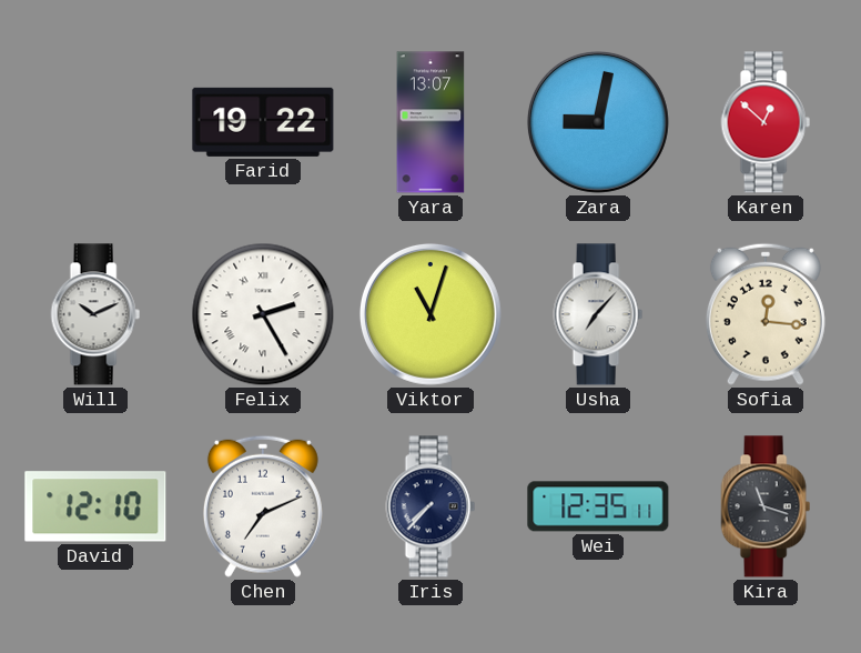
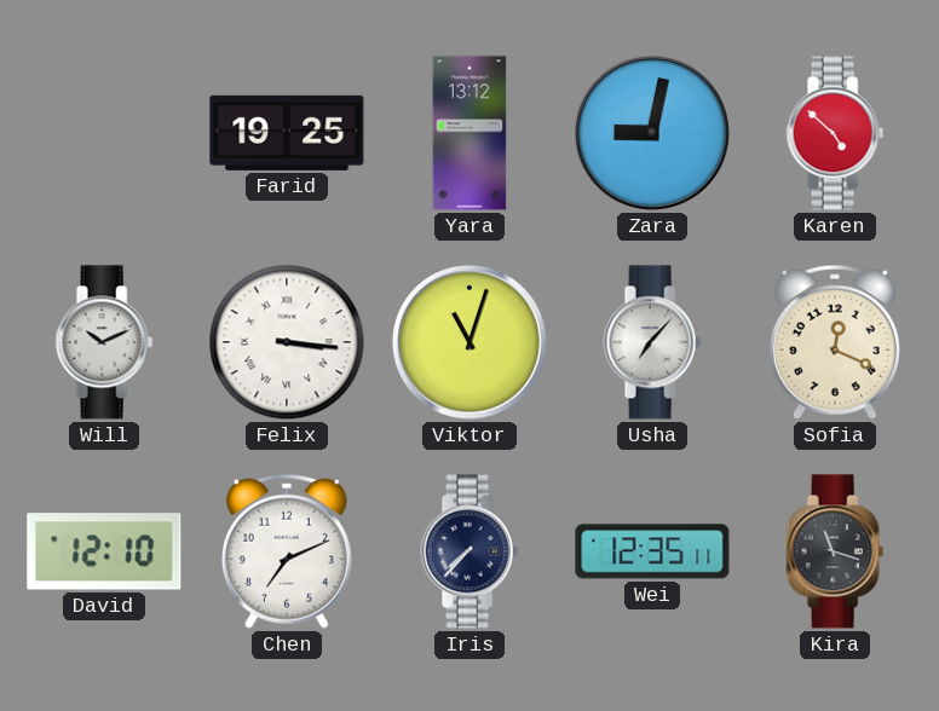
Farid: 19:22 -> 19:25 (287, 133)
Yara: 13:07 -> 13:12 (469, 133)
Karen: 12:52 -> 4:52 (835, 133)
Felix: 2:25 -> 3:16 (287, 342)
Sofia: 12:16 -> 12:19 (835, 342)
